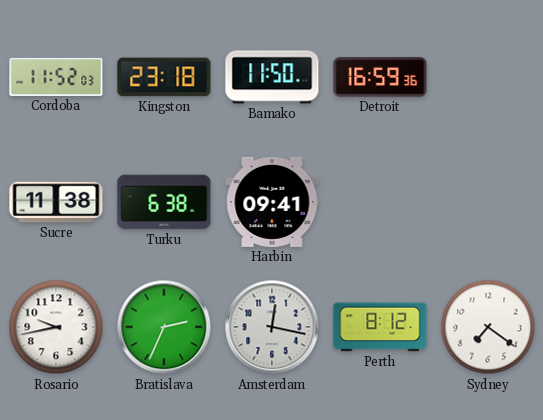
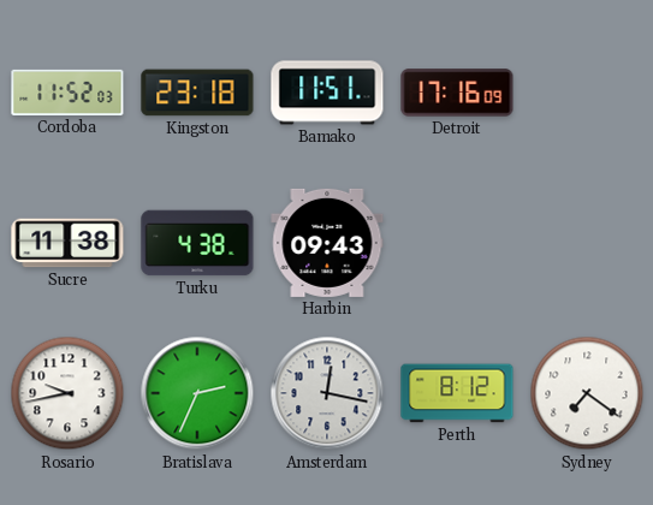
Bamako: 11:50 -> 11:51 (327, 93)
Detroit: 16:59 -> 17:16 (457, 93)
Turku: 6:38 -> 4:38 (197, 243)
Harbin: 09:41 -> 09:43 (327, 243)
